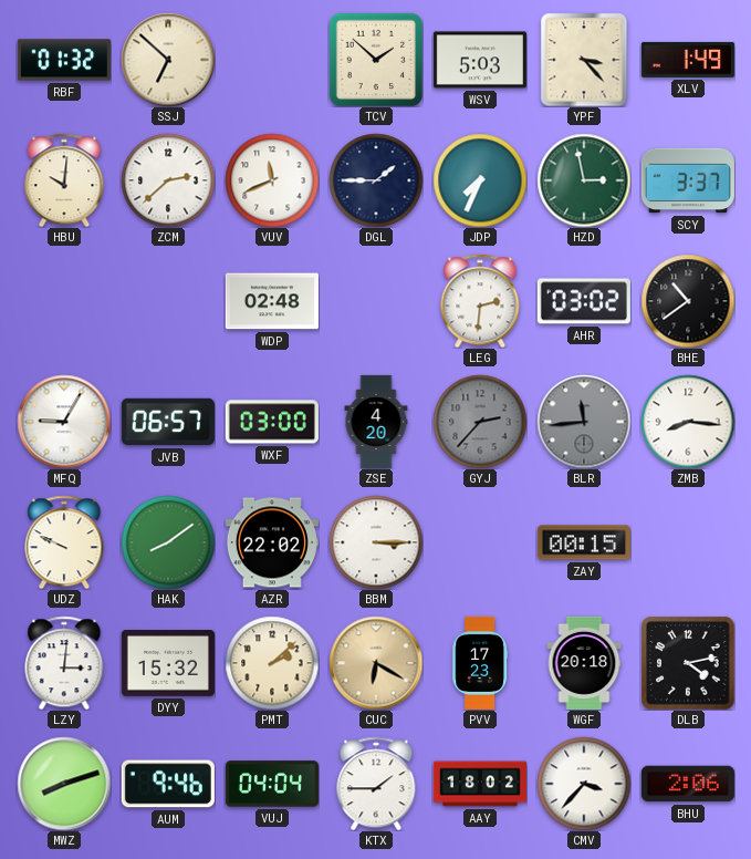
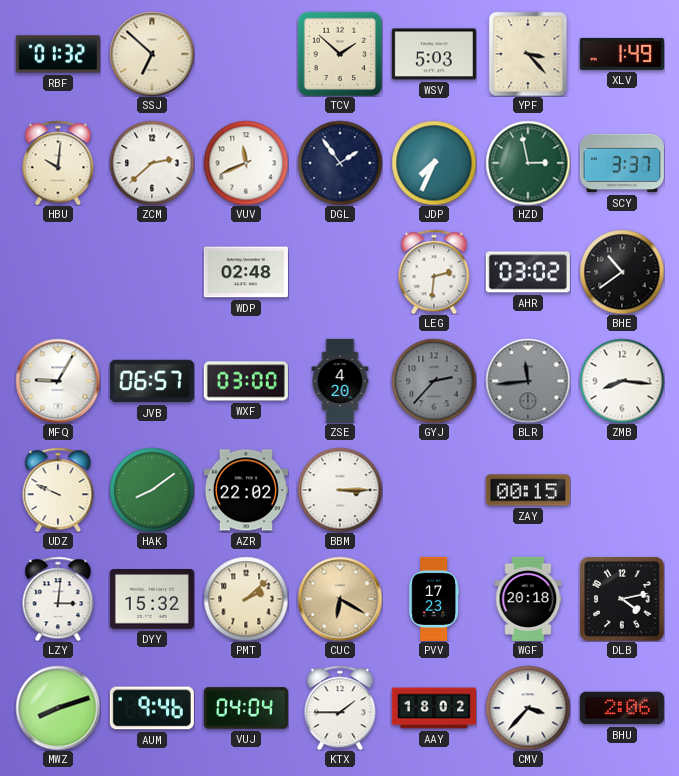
DGL: 1:45 -> 1:54 (340, 163)
